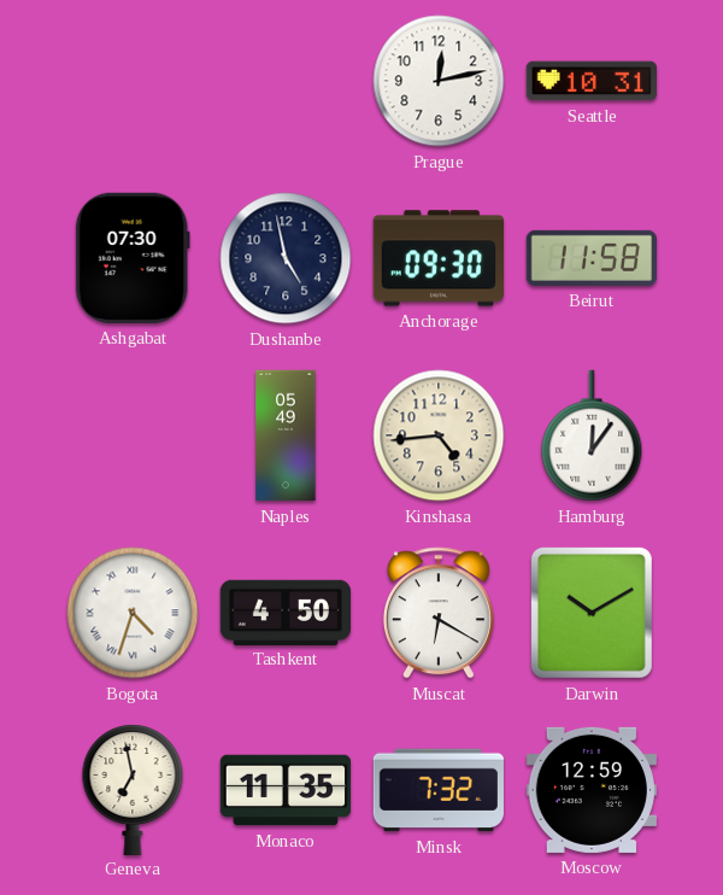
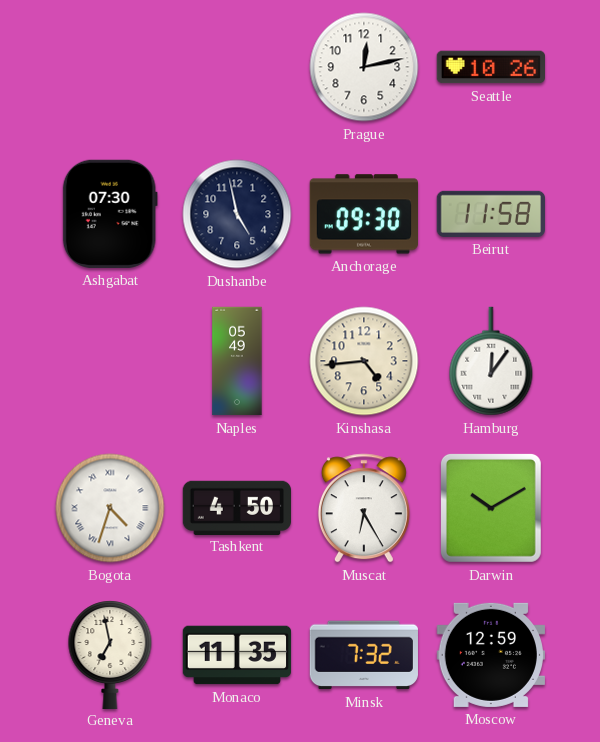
Seattle: 10:31 -> 10:26 (490, 67)
Muscat: 6:20 -> 6:25 (364, 508)
